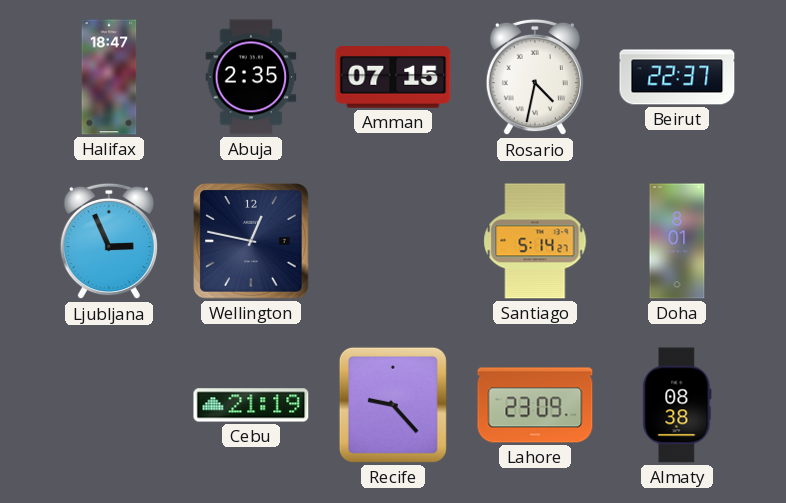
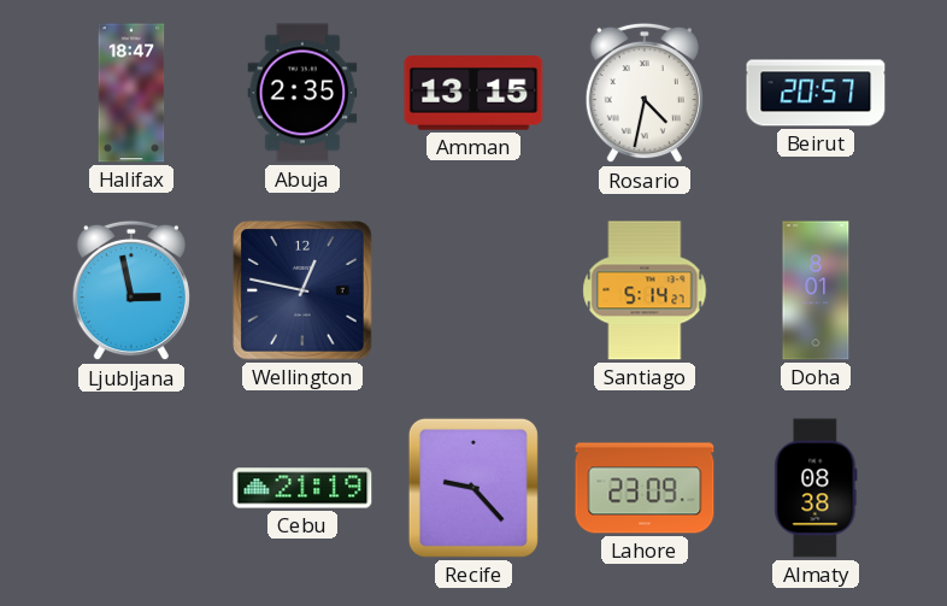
Amman: 07:15 -> 13:15 (473, 94)
Beirut: 22:37 -> 20:57 (816, 93)
Ljubljana: 2:56 -> 2:58 (131, 290)
